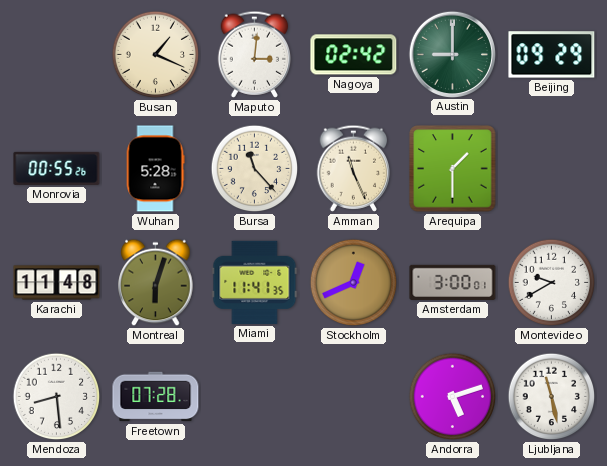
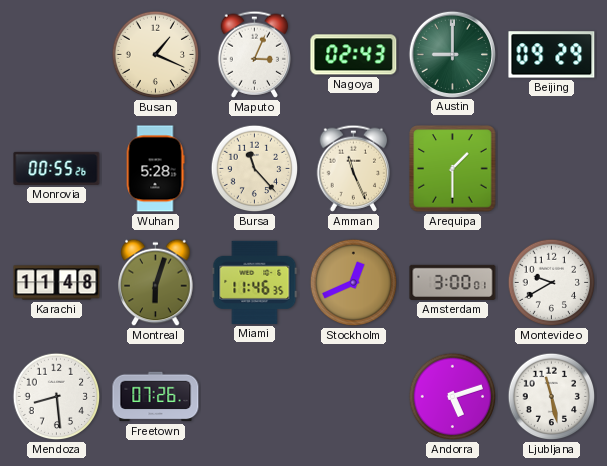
Maputo: 3:01 -> 3:04 (255, 54)
Nagoya: 02:42 -> 02:43 (354, 55)
Miami: 11:41 -> 11:46 (255, 282)
Freetown: 07:28 -> 07:26 (156, 397)
